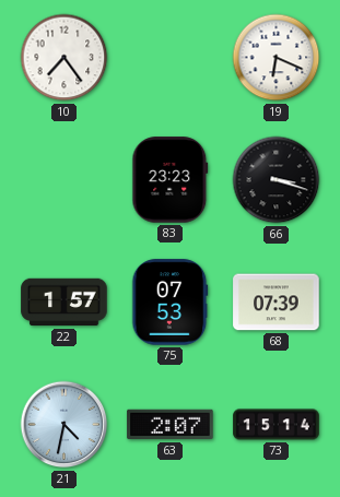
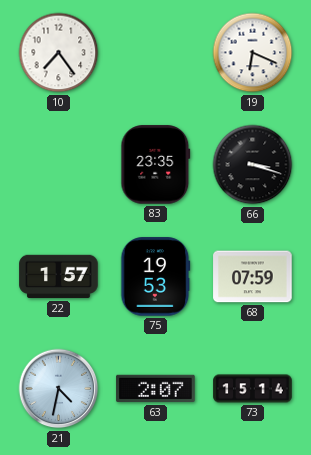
83: 23:23 -> 23:35 (156, 165)
75: 07:53 -> 19:53 (156, 277)
68: 07:39 -> 07:59 (253, 277)
